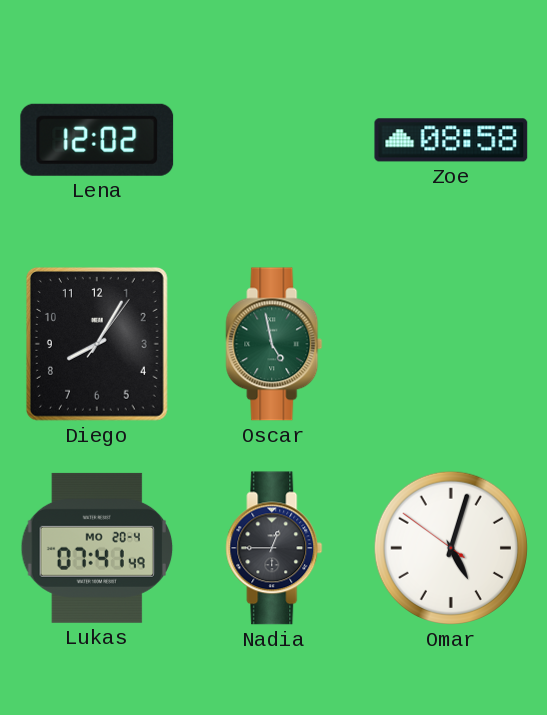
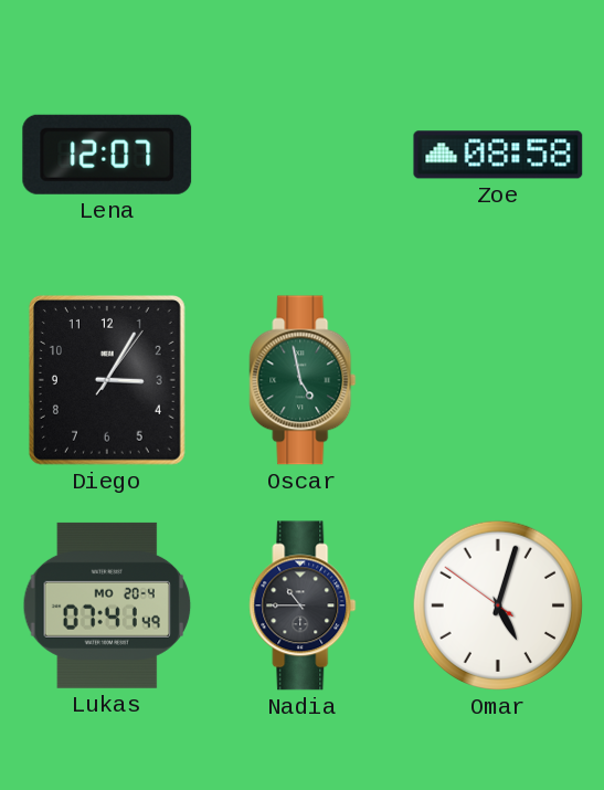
Lena: 12:02 -> 12:07 (107, 155)
Diego: 8:05 -> 3:05 (107, 380)
Nadia: 12:45 -> 10:45 (303, 605)
